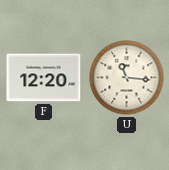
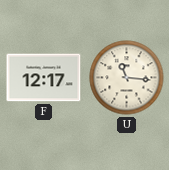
F: 12:20 -> 12:17 (44, 78)
